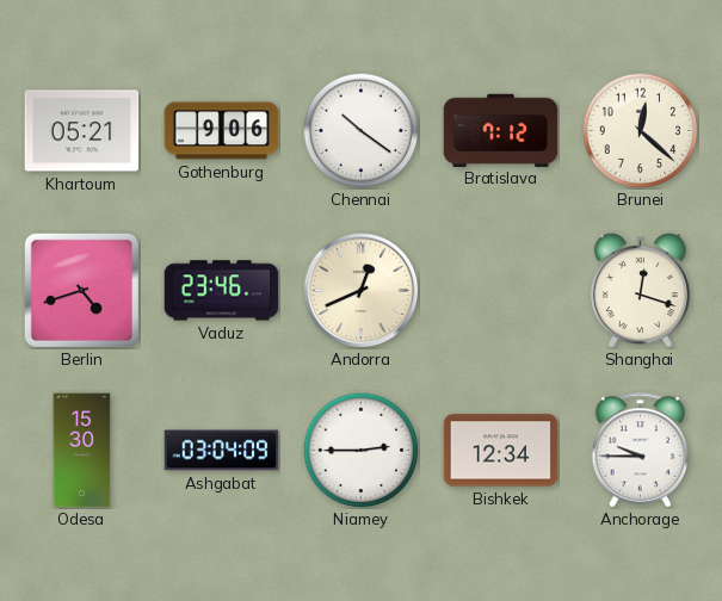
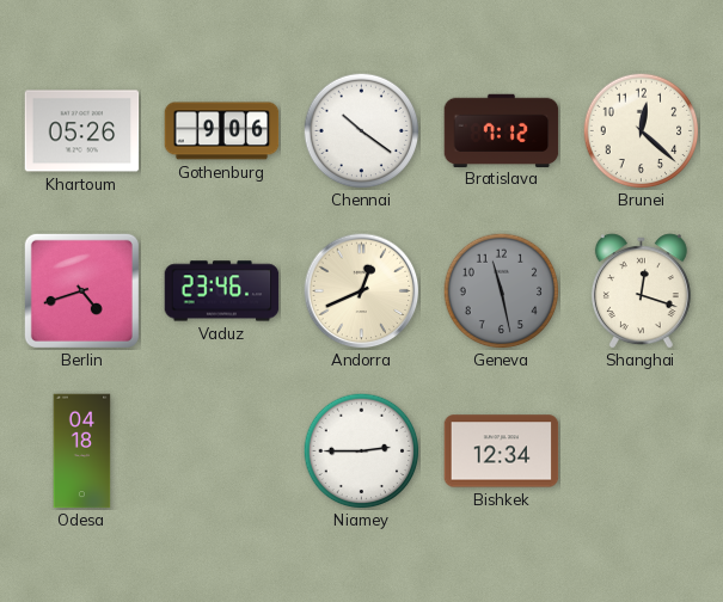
Khartoum: 05:21 -> 05:26 (82, 131)
Geneva: none -> 11:28 (501, 290)
Odesa: 15:30 -> 04:18 (82, 451)
Ashgabat: 03:04 -> none (222, 451)
Anchorage: 9:45 -> none (641, 451)
